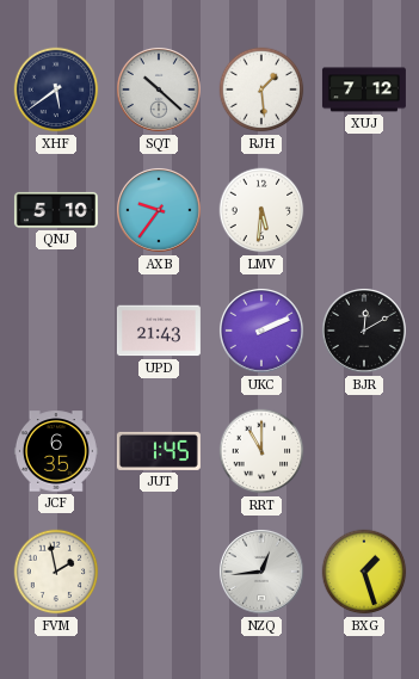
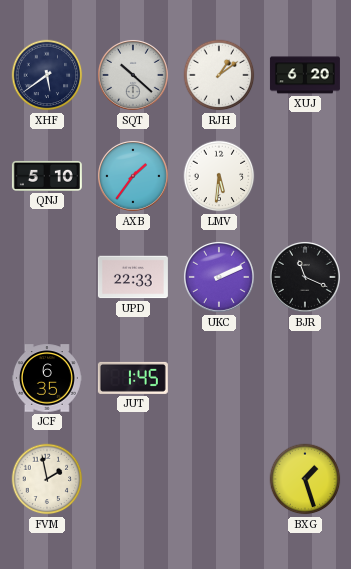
RJH: 1:29 -> 1:09 (219, 75)
XUJ: 7:12 -> 6:20 (305, 75)
AXB: 9:36 -> 1:36 (133, 176)
UPD: 21:43 -> 22:33 (133, 277)
BJR: 12:10 -> 11:19 (305, 277)
RRT: 11:00 -> none (261, 451)
NZQ: 12:44 -> none (261, 572)
